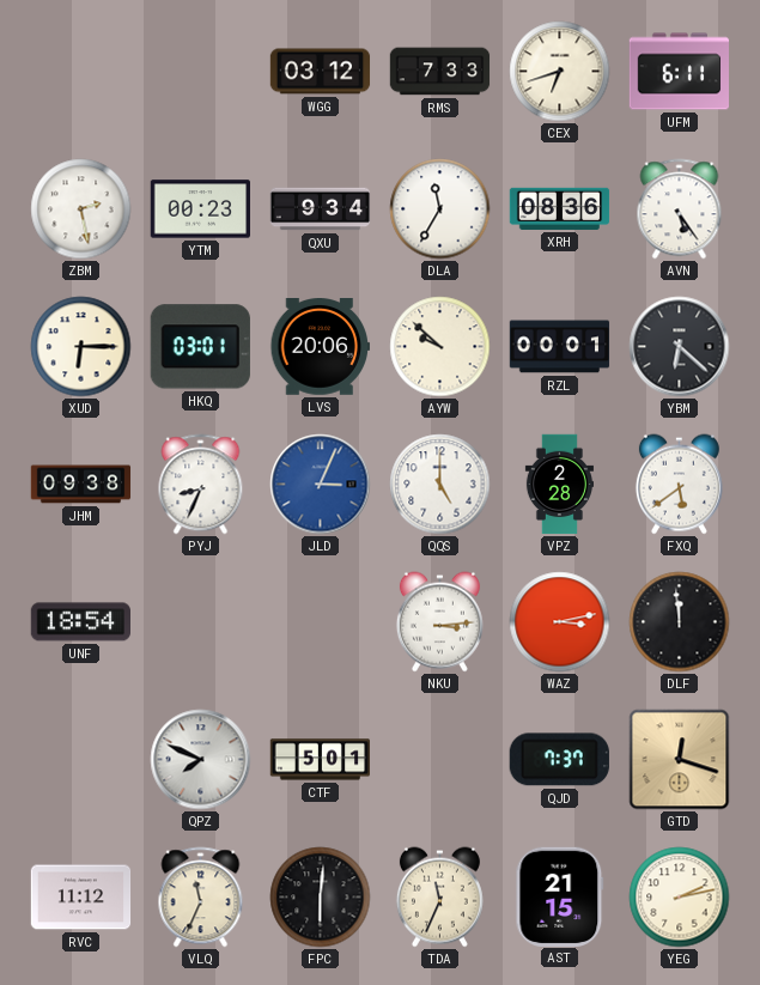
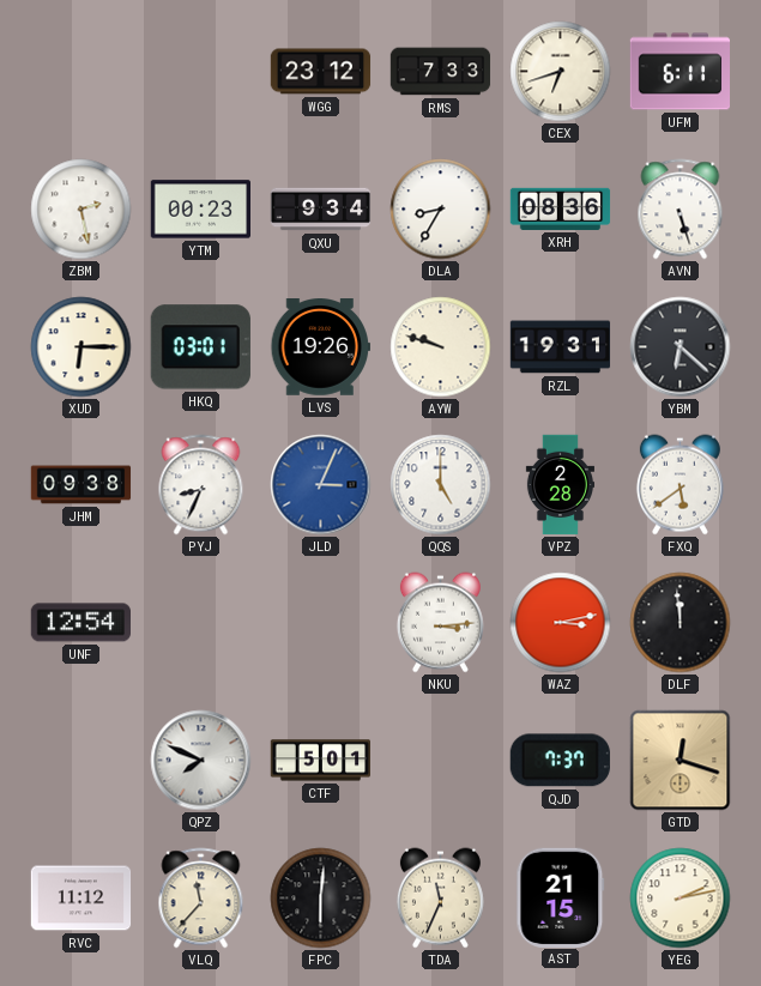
WGG: 03:12 -> 23:12 (321, 72)
DLA: 11:35 -> 8:35 (441, 210)
AVN: 5:24 -> 5:27 (681, 210)
LVS: 20:06 -> 19:26 (320, 347)
AYW: 9:52 -> 9:48 (441, 347)
RZL: 00:01 -> 19:31 (561, 347)
UNF: 18:54 -> 12:54 (80, 623)
VLQ: 11:34 -> 11:37 (201, 899)
